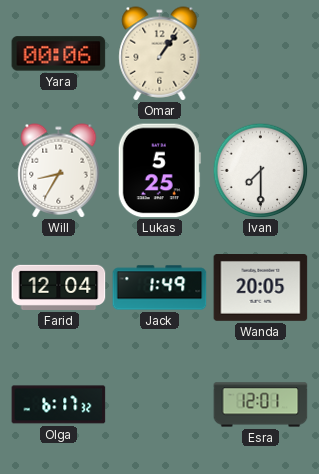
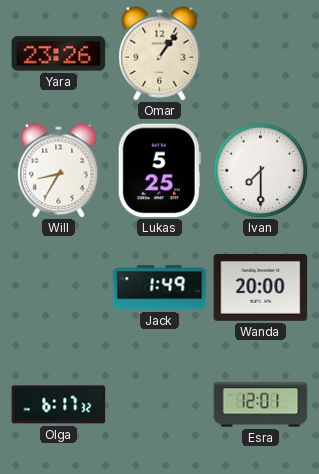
Yara: 00:06 -> 23:26 (59, 54)
Farid: 12:04 -> none (59, 287)
Wanda: 20:05 -> 20:00 (261, 288)
